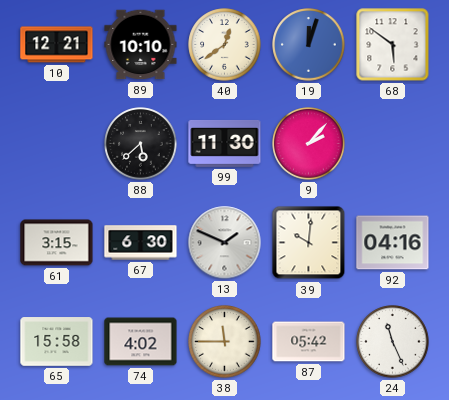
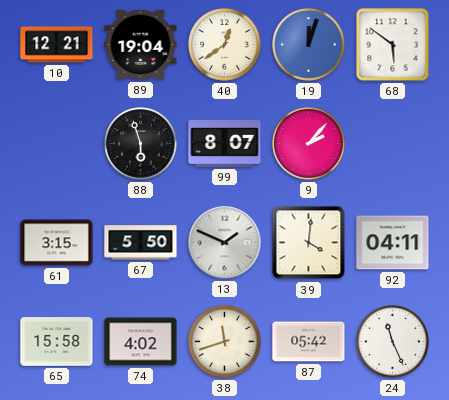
89: 10:10 -> 19:04 (141, 45)
88: 5:38 -> 5:57 (141, 144)
99: 11:30 -> 8:07 (225, 143)
67: 6:30 -> 5:50 (141, 243)
39: 10:01 -> 4:01 (309, 243)
92: 04:16 -> 04:11 (393, 243)
38: 11:45 -> 11:42 (225, 342)
